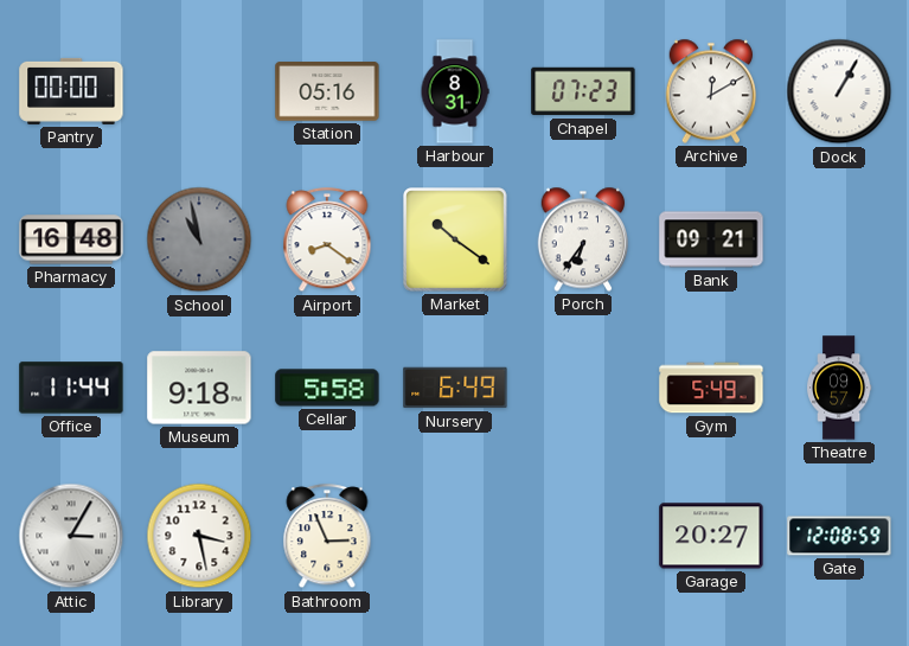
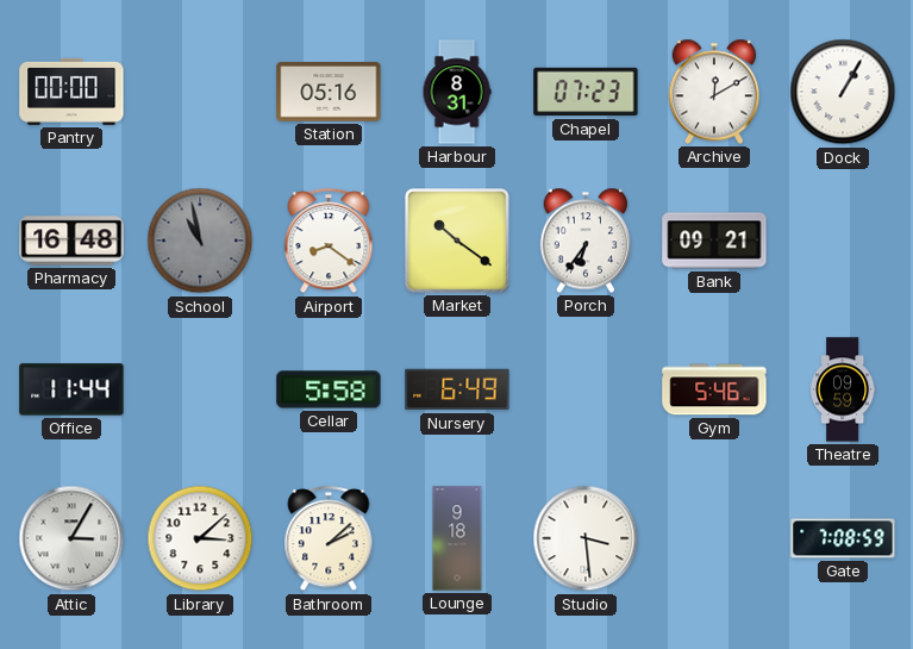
Museum: 9:18 -> none (199, 388)
Gym: 5:49 -> 5:46 (714, 389)
Theatre: 09:57 -> 09:59 (844, 389)
Library: 3:28 -> 3:08 (200, 538)
Bathroom: 2:56 -> 2:08 (329, 539)
Lounge: none -> 9:18 (457, 538)
Studio: none -> 3:29 (586, 538)
Garage: 20:27 -> none (711, 536)
Gate: 12:08 -> 7:08 (843, 538)
